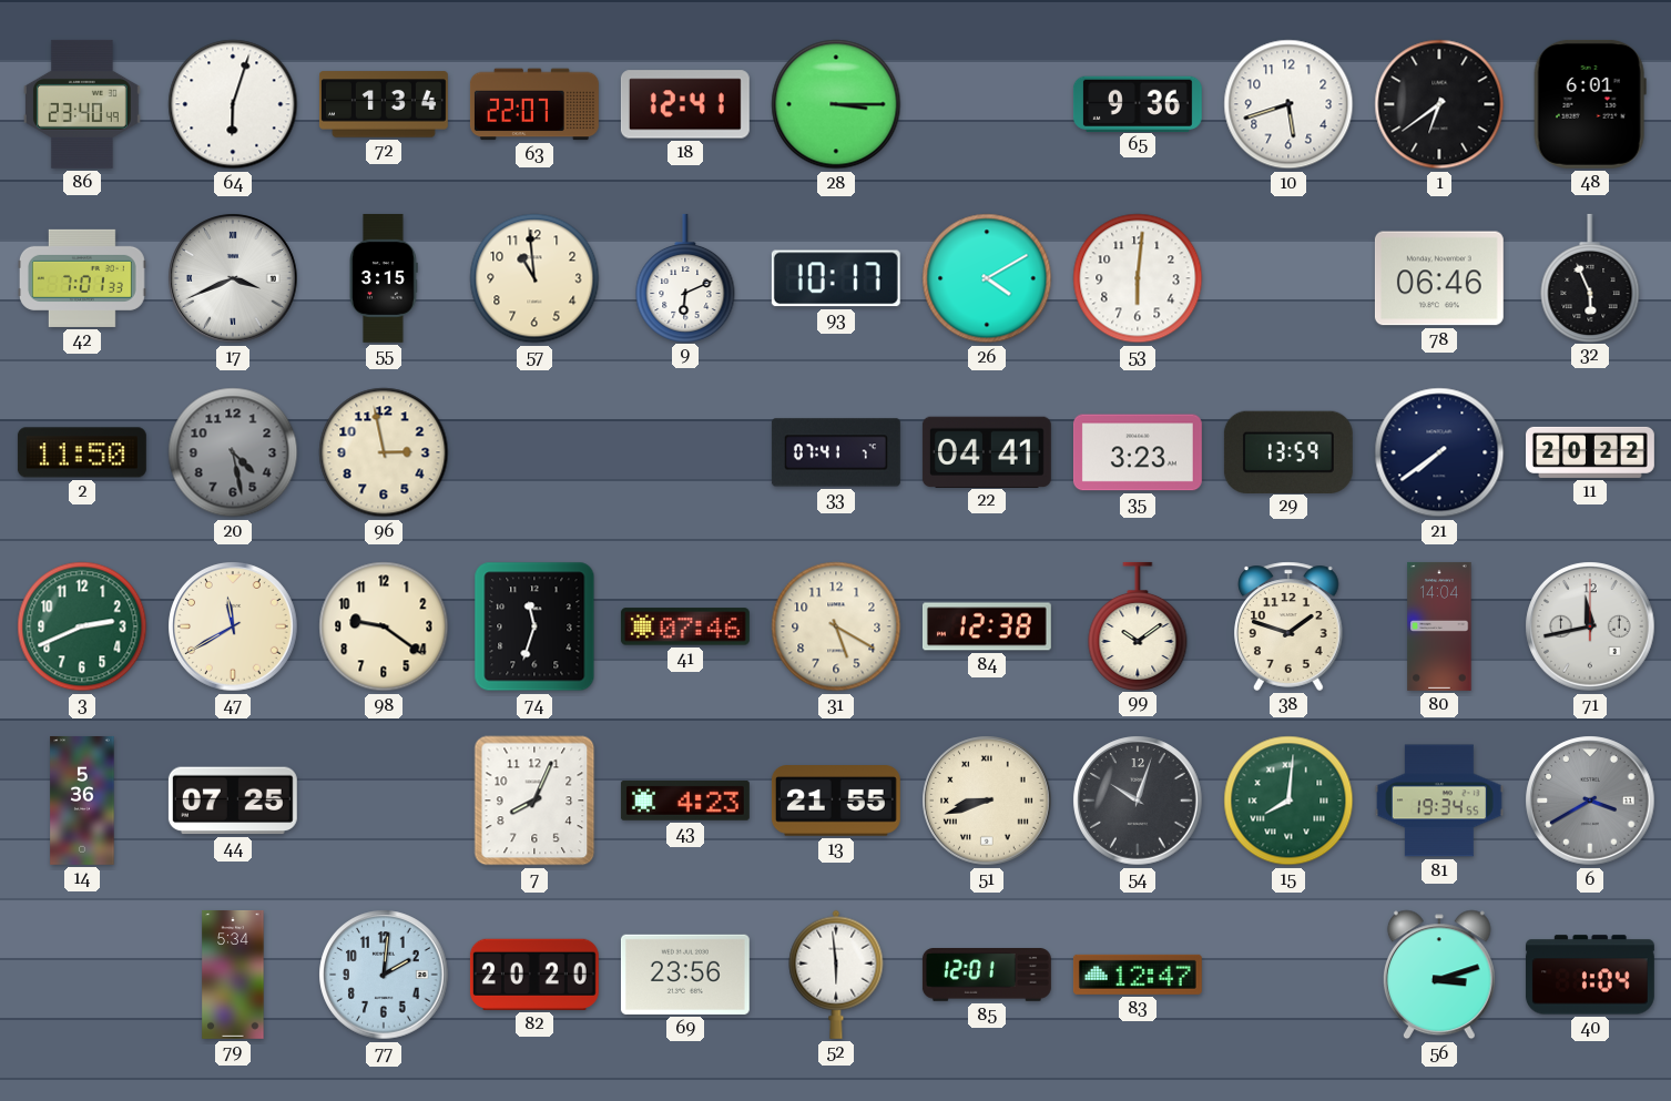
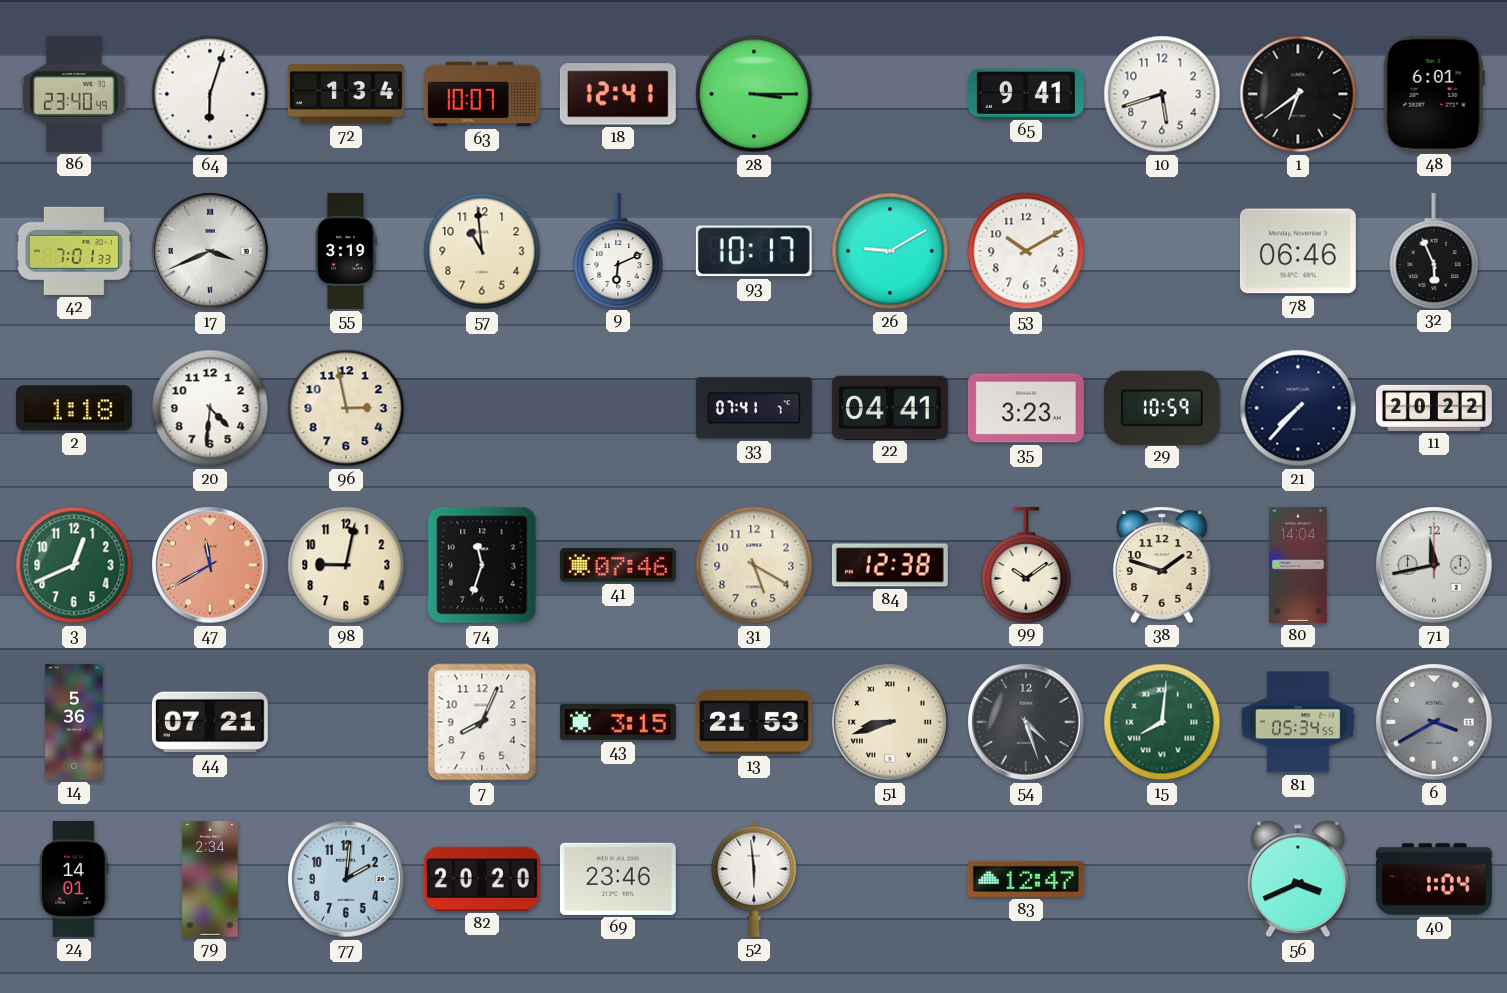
63: 22:07 -> 10:07 (482, 94)
65: 9:36 -> 9:41 (1026, 93)
55: 3:15 -> 3:19 (346, 251)
26: 4:10 -> 9:10 (890, 251)
53: 6:01 -> 10:10 (1026, 251)
2: 11:50 -> 1:18 (74, 408)
20: 4:28 -> 4:31 (210, 408)
20 dial: grey -> white (210, 408)
29: 13:59 -> 10:59 (1162, 407)
21: 7:39 -> 7:37 (1298, 408)
3: 2:41 -> 12:41 (74, 565)
47 dial: cream -> salmon (210, 565)
98: 9:21 -> 9:02 (346, 565)
44: 07:25 -> 07:21 (210, 722)
43: 4:23 -> 3:15 (618, 722)
13: 21:55 -> 21:53 (754, 722)
54: 10:03 -> 4:27 (1026, 722)
81: 19:34 -> 05:34 (1298, 722)
24: none -> 14:01 (74, 879)
79: 5:34 -> 2:34 (210, 879)
69: 23:56 -> 23:46 (618, 879)
85: 12:01 -> none (987, 976)
56: 3:12 -> 3:41 (1298, 879)
